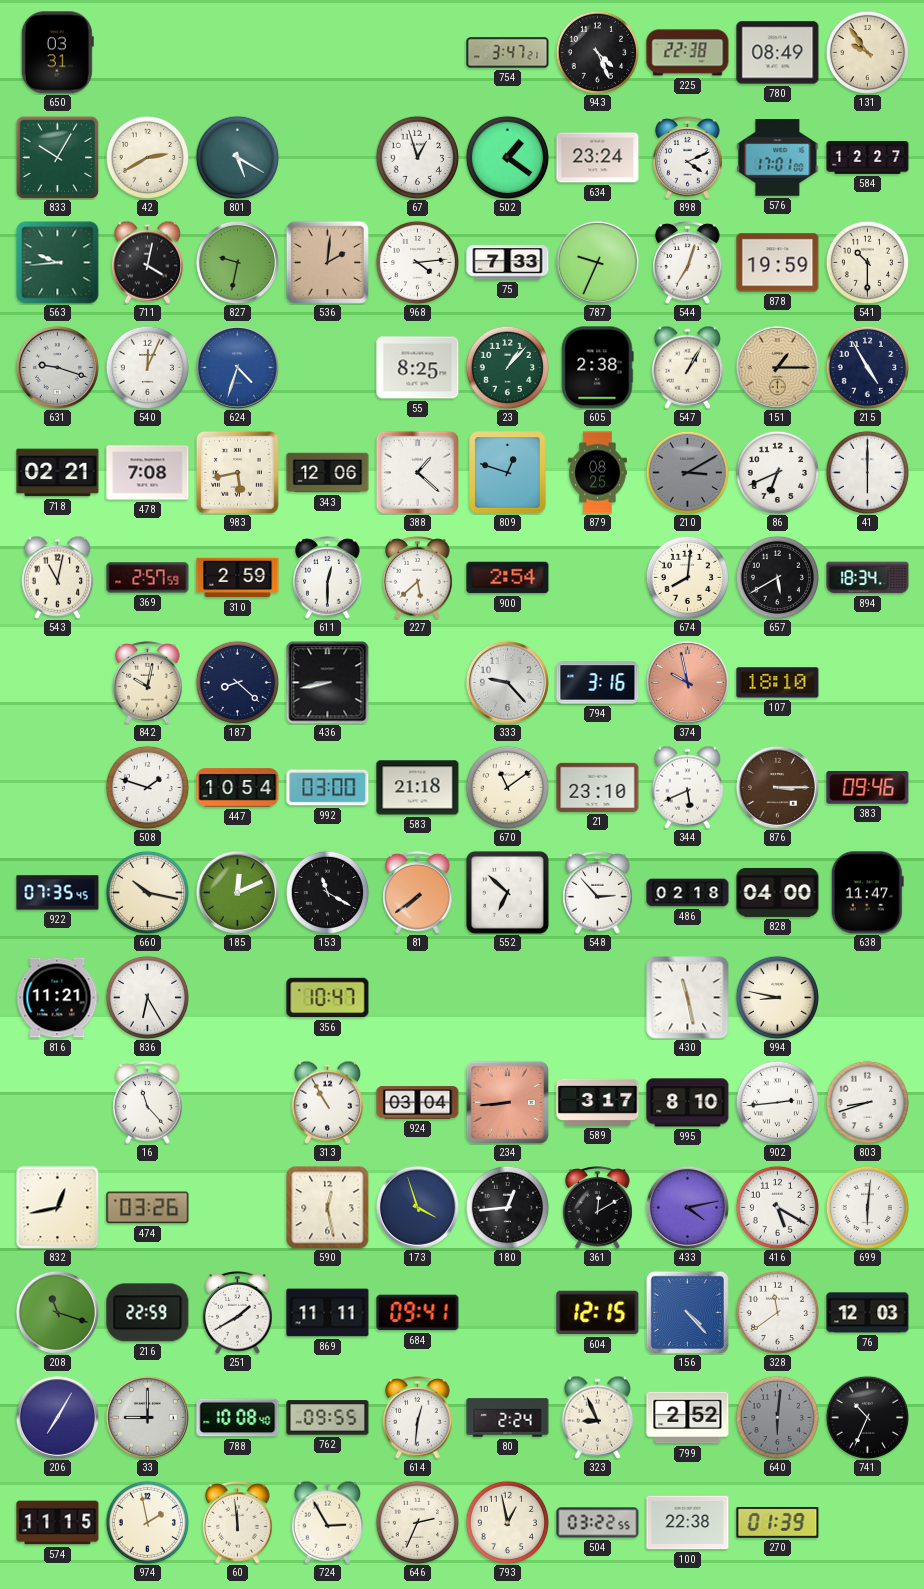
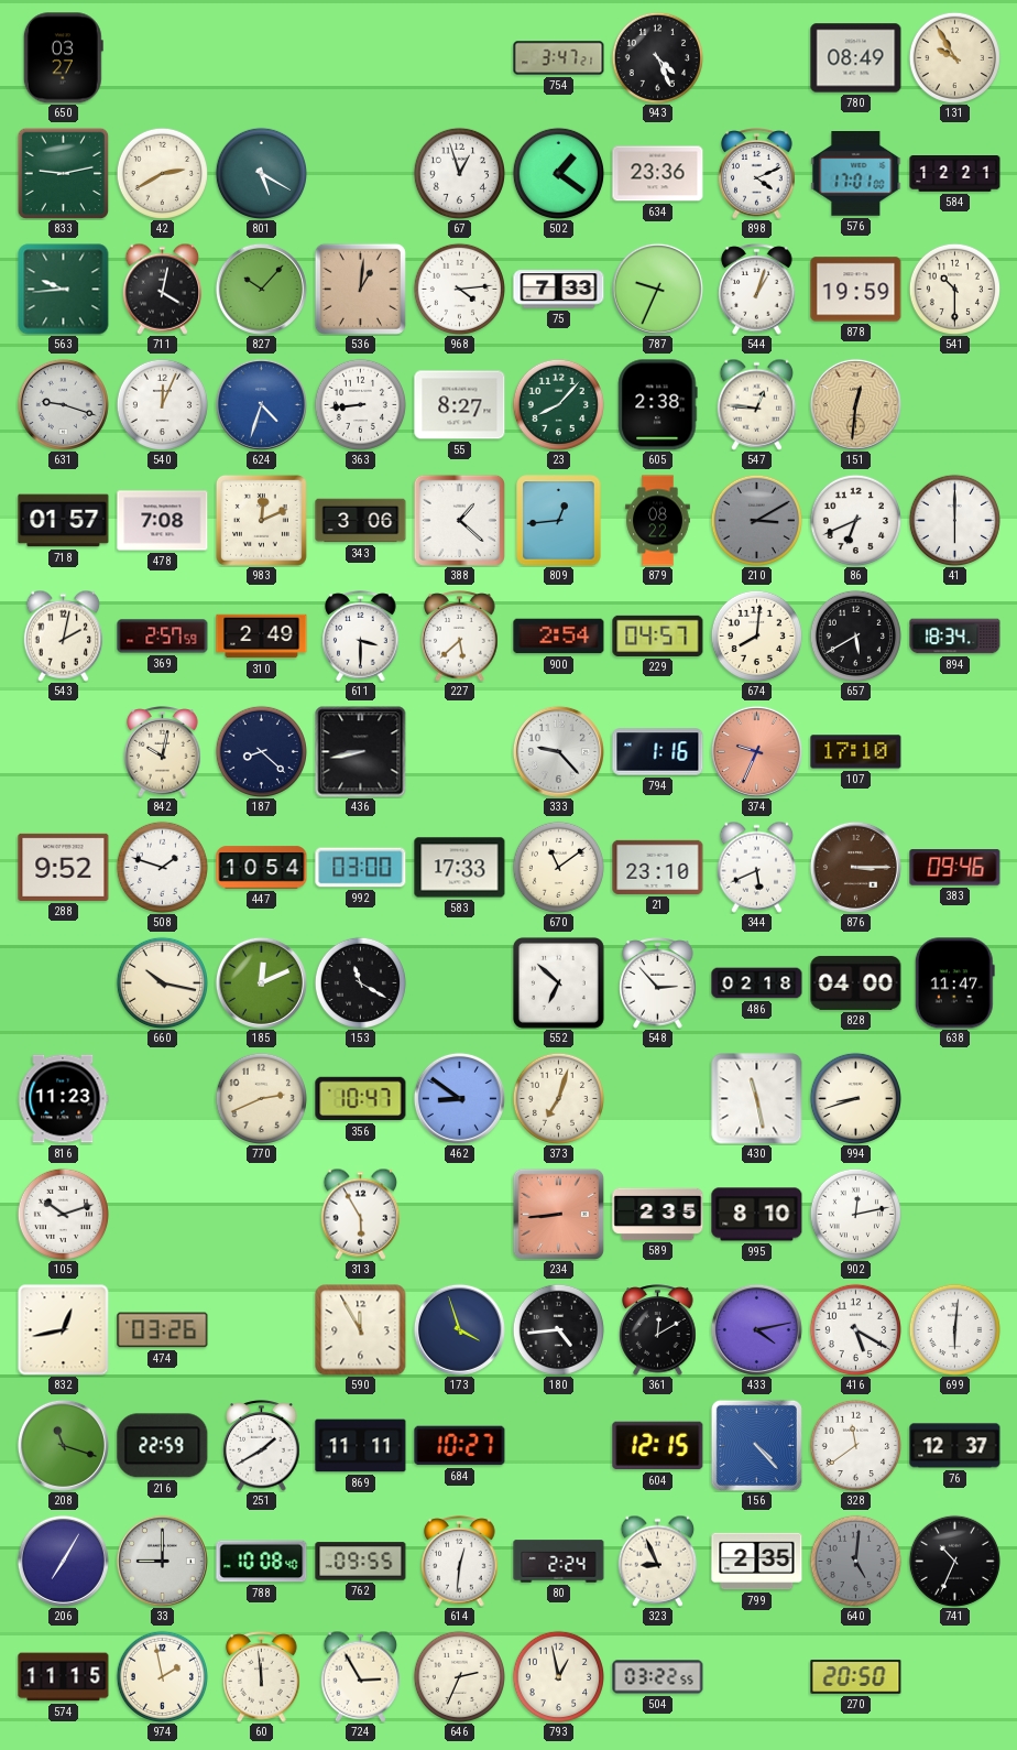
650: 03:31 -> 03:27 (63, 58)
225: 22:38 -> none (688, 53)
131: 9:54 -> 9:55 (954, 57)
833: 10:05 -> 9:13 (63, 173)
634: 23:24 -> 23:36 (658, 174)
584: 12:27 -> 12:21 (955, 174)
827: 9:32 -> 10:07 (261, 289)
536: 2:01 -> 1:01 (360, 289)
544: 7:03 -> 1:03 (757, 290)
363: none -> 8:44 (360, 404)
55: 8:25 -> 8:27 (460, 405)
23: 1:07 -> 8:07 (558, 404)
547: 1:05 -> 12:46 (757, 404)
151: 1:15 -> 12:31 (855, 404)
215: 4:55 -> none (867, 367)
718: 02:21 -> 01:57 (64, 521)
983: 5:43 -> 12:11 (261, 520)
343: 12:06 -> 3:06 (361, 521)
809: 12:48 -> 12:44 (559, 521)
879: 08:25 -> 08:22 (658, 521)
543: 11:02 -> 2:02 (64, 635)
310: 2:59 -> 2:49 (262, 637)
611: 12:30 -> 3:30 (361, 637)
229: none -> 04:57 (658, 635)
794: 3:16 -> 1:16 (658, 752)
374: 9:58 -> 9:34 (756, 751)
107: 18:10 -> 17:10 (856, 752)
288: none -> 9:52 (64, 867)
583: 21:18 -> 17:33 (460, 868)
922: 07:35 -> none (58, 893)
81: 7:39 -> none (418, 893)
816: 11:21 -> 11:23 (64, 1099)
836: 6:25 -> none (147, 997)
770: none -> 2:41 (261, 1098)
462: none -> 8:51 (459, 1098)
373: none -> 7:03 (558, 1098)
994: 8:47 -> 8:42 (855, 1098)
105: none -> 10:12 (63, 1214)
16: 11:23 -> none (148, 1103)
313: 10:55 -> 5:55 (361, 1214)
924: 03:04 -> none (418, 1103)
589: 3:17 -> 2:35 (658, 1214)
902: 2:44 -> 12:13 (855, 1214)
803: 8:42 -> none (867, 1102)
590: 12:28 -> 11:55 (361, 1330)
180: 12:44 -> 4:44 (558, 1329)
684: 09:41 -> 10:27 (460, 1446)
76: 12:03 -> 12:37 (955, 1446)
799: 2:52 -> 2:35 (757, 1562)
640: 6:01 -> 5:01 (855, 1561)
100: 22:38 -> none (688, 1523)
270: 01:39 -> 20:50 (856, 1676)
